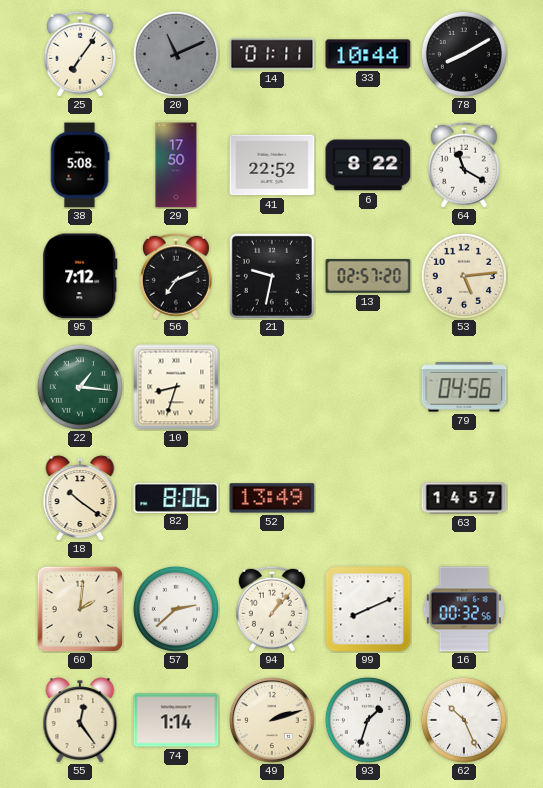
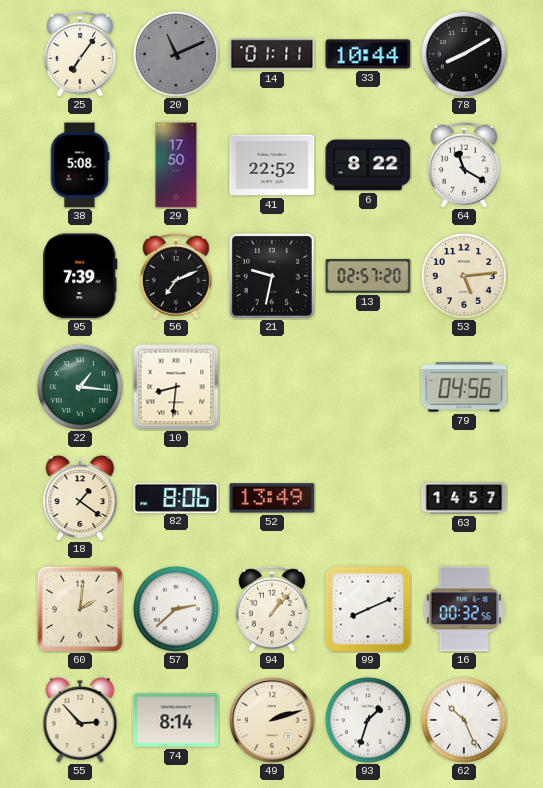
95: 7:12 -> 7:39 (80, 276)
10: 8:33 -> 8:31 (176, 387)
18: 10:21 -> 1:21 (80, 498)
55: 12:24 -> 2:53 (80, 720)
74: 1:14 -> 8:14 (176, 720)
